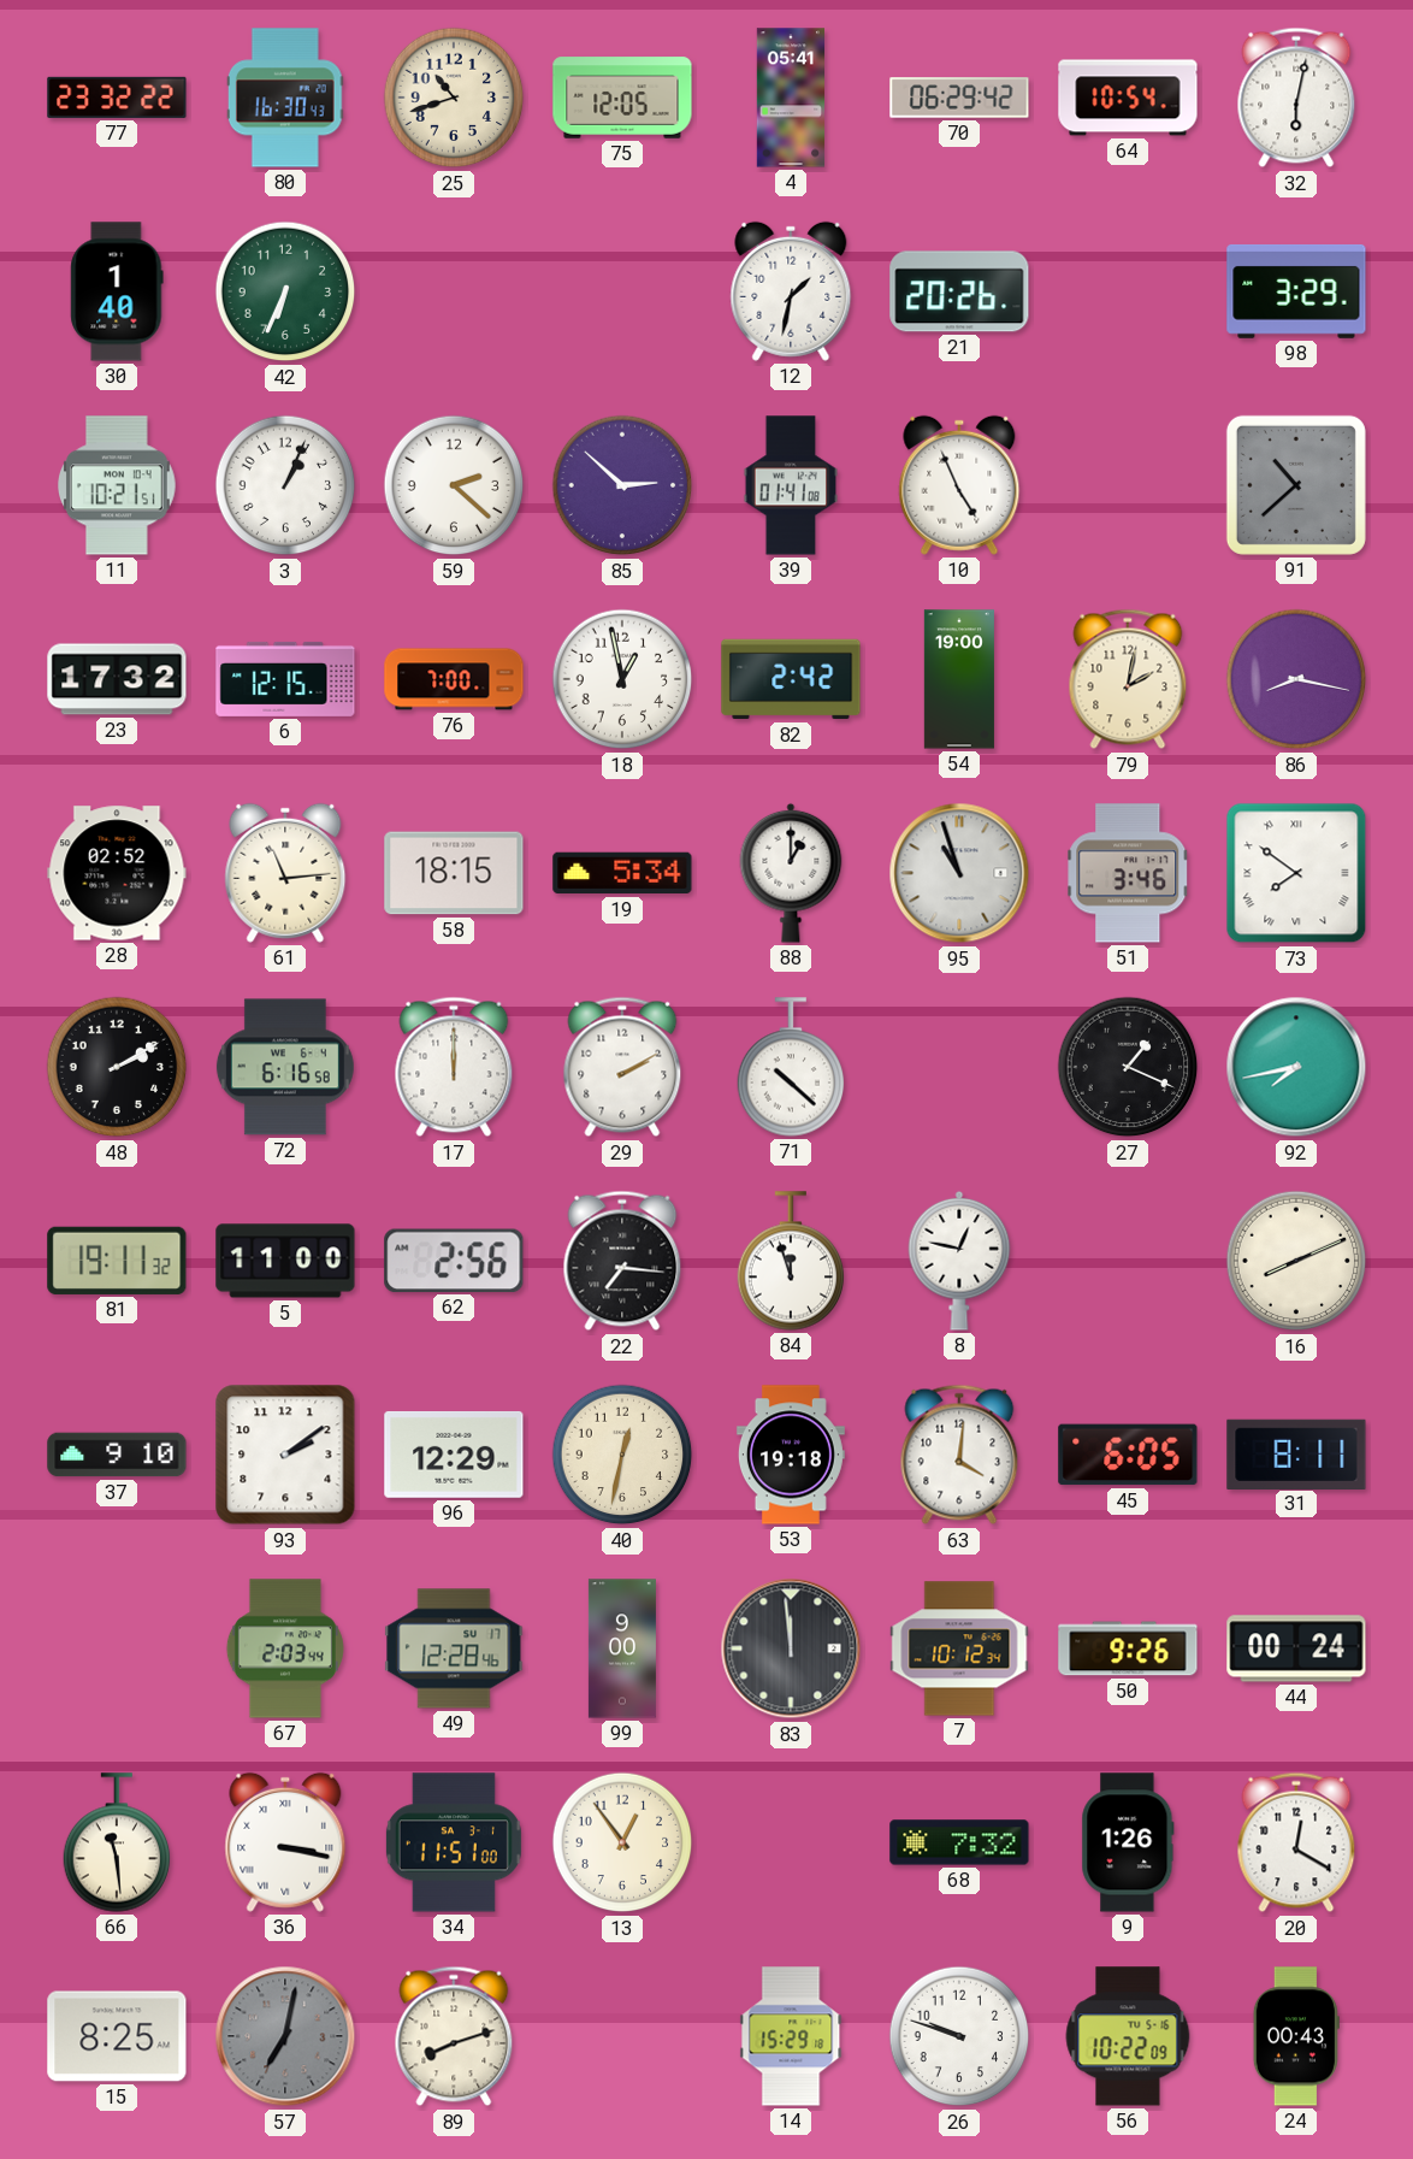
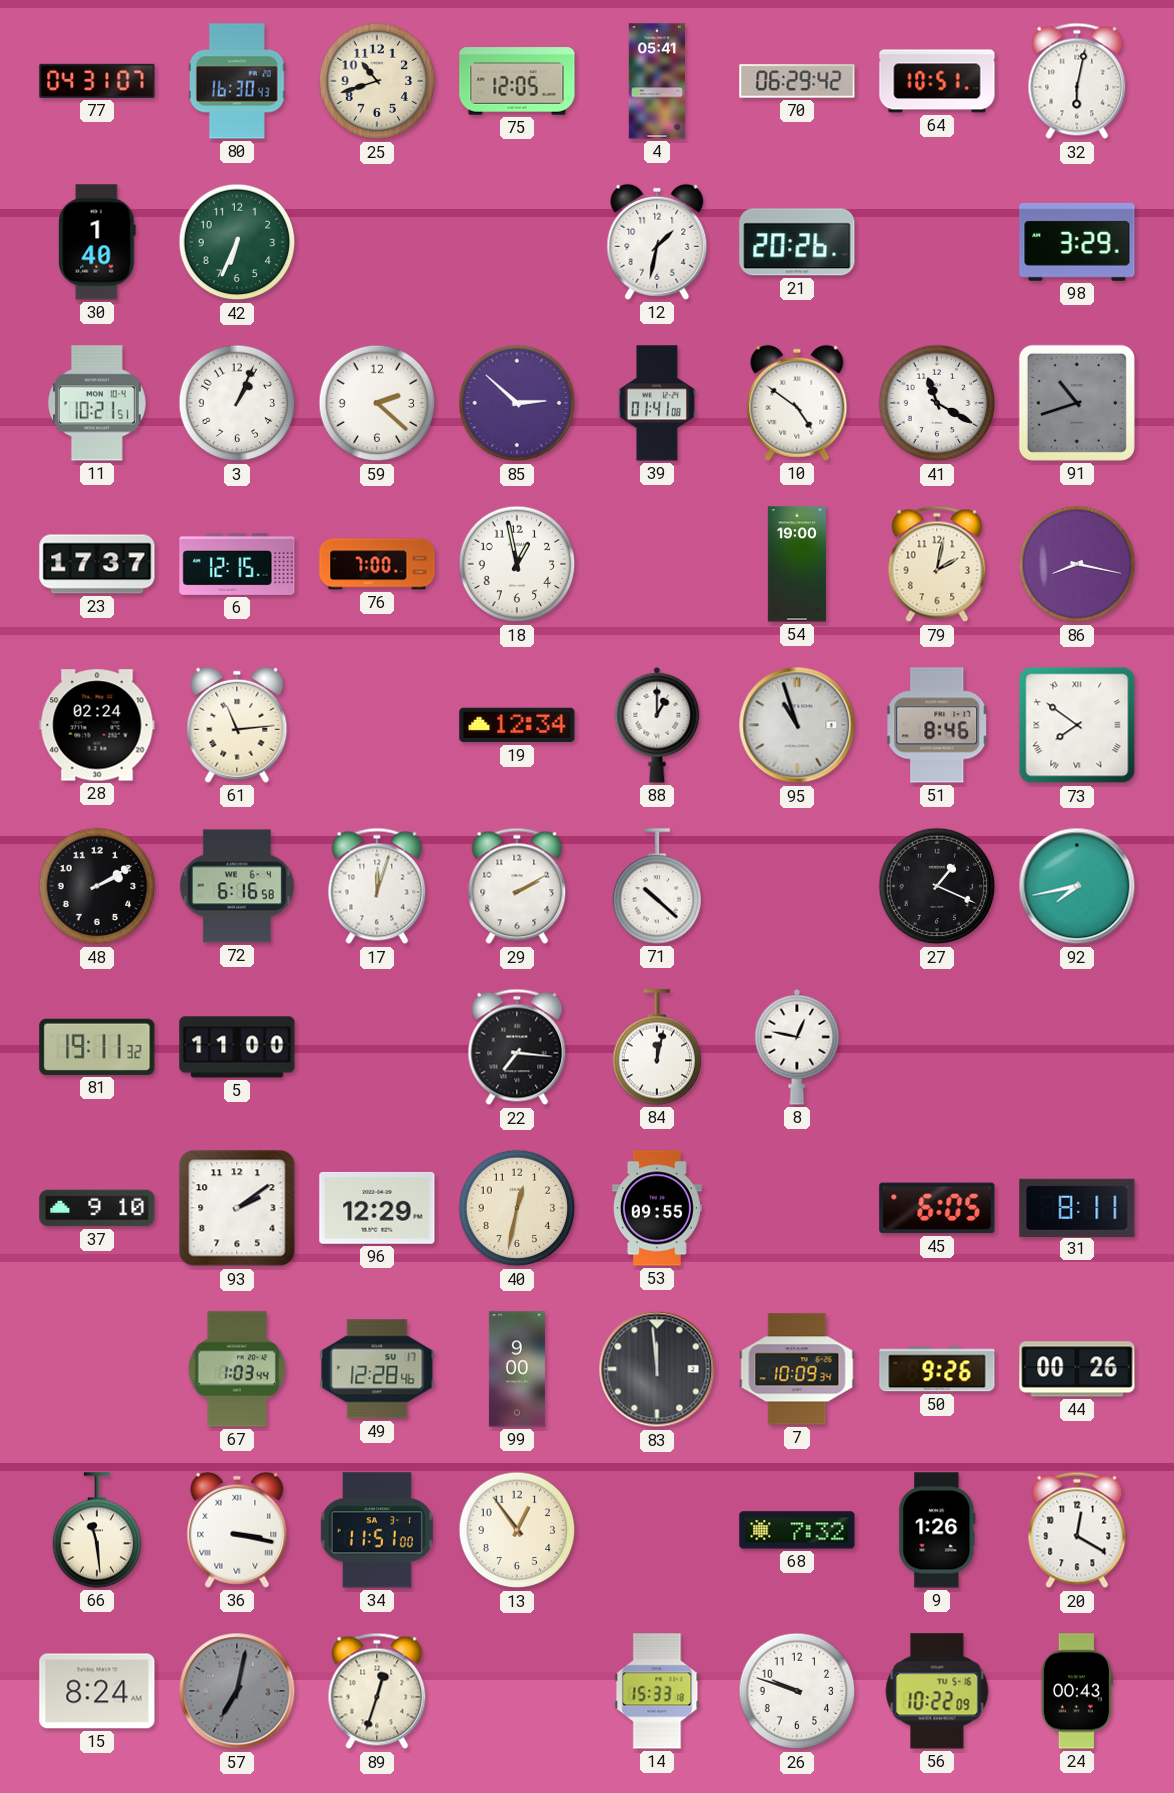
77: 23:32 -> 04:31 (97, 81)
64: 10:54 -> 10:51 (937, 81)
10: 4:56 -> 4:51 (797, 403)
41: none -> 11:20 (937, 403)
91: 10:38 -> 10:42 (1077, 403)
23: 17:32 -> 17:37 (97, 564)
82: 2:42 -> none (791, 679)
28: 02:52 -> 02:24 (97, 725)
58: 18:15 -> none (454, 873)
19: 5:34 -> 12:34 (517, 725)
51: 3:46 -> 8:46 (937, 725)
17: 12:00 -> 12:03 (377, 886)
62: 2:56 -> none (454, 1261)
84: 11:57 -> 12:02 (657, 1047)
16: 8:11 -> none (1296, 1261)
53: 19:18 -> 09:55 (657, 1208)
63: 4:01 -> none (959, 1455)
67: 2:03 -> 1:03 (237, 1369)
7: 10:12 -> 10:09 (797, 1369)
44: 00:24 -> 00:26 (1077, 1369)
15: 8:25 -> 8:24 (97, 1691)
89: 8:12 -> 12:33 (377, 1691)
14: 15:29 -> 15:33 (657, 1691)
